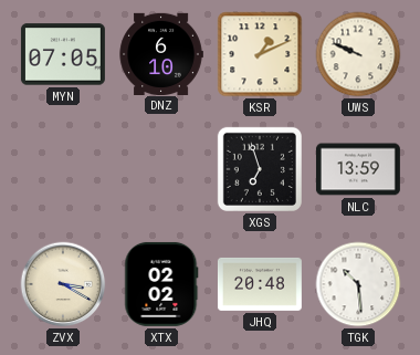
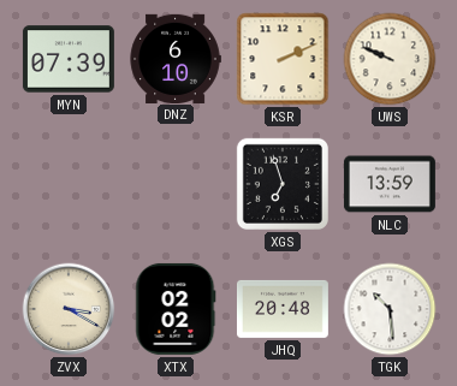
MYN: 07:05 -> 07:39 (69, 59)
KSR: 1:11 -> 2:11 (283, 59)
